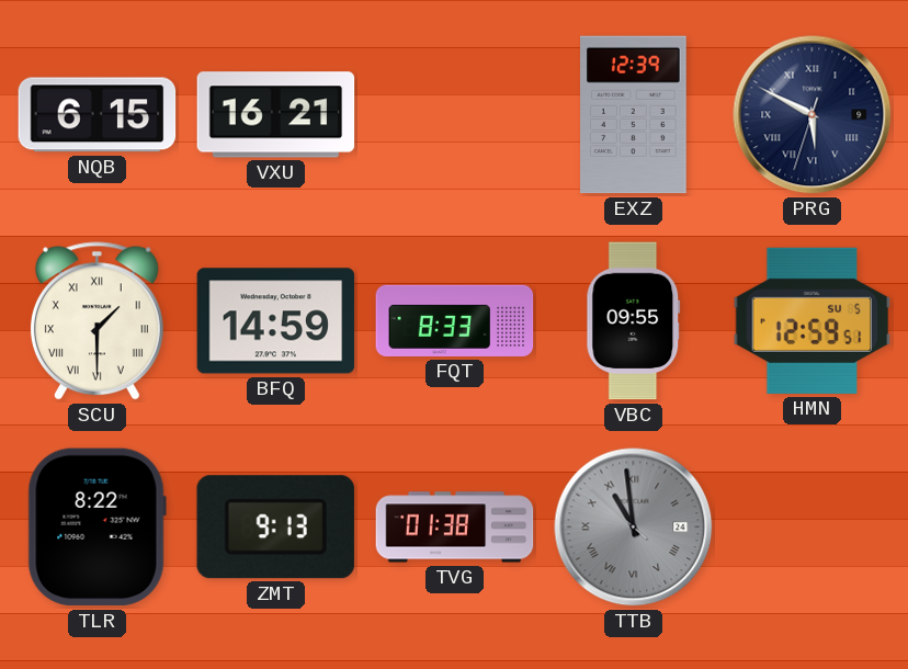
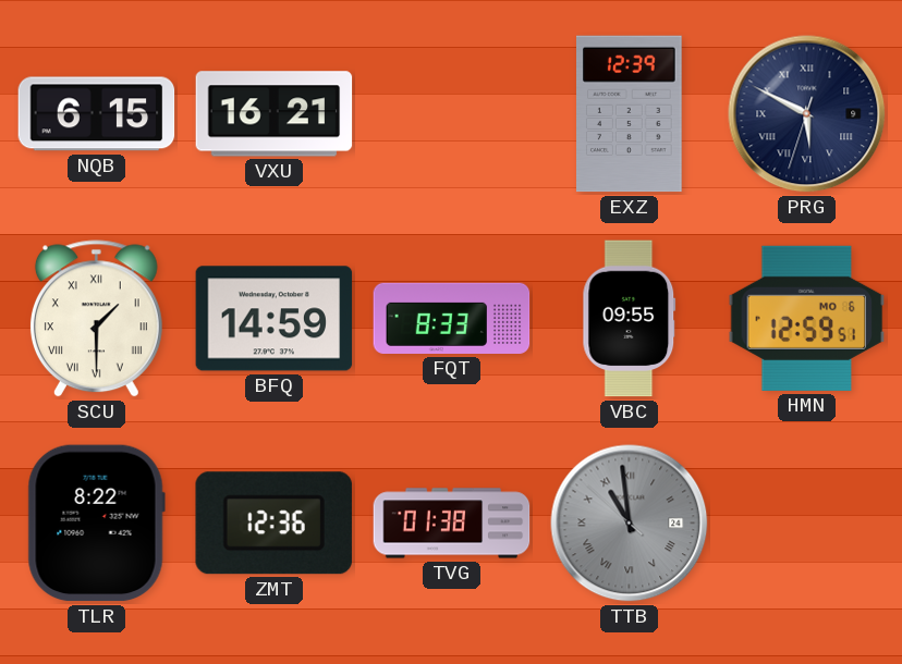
HMN date: SU 5 -> MO 6 (807, 318)
ZMT: 9:13 -> 12:36 (273, 524)
